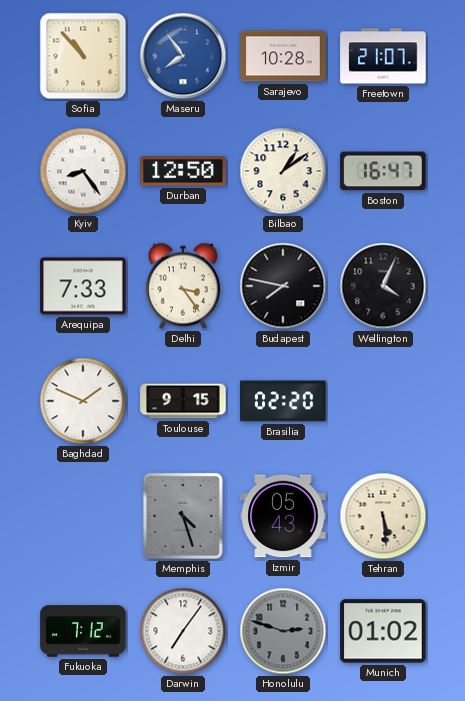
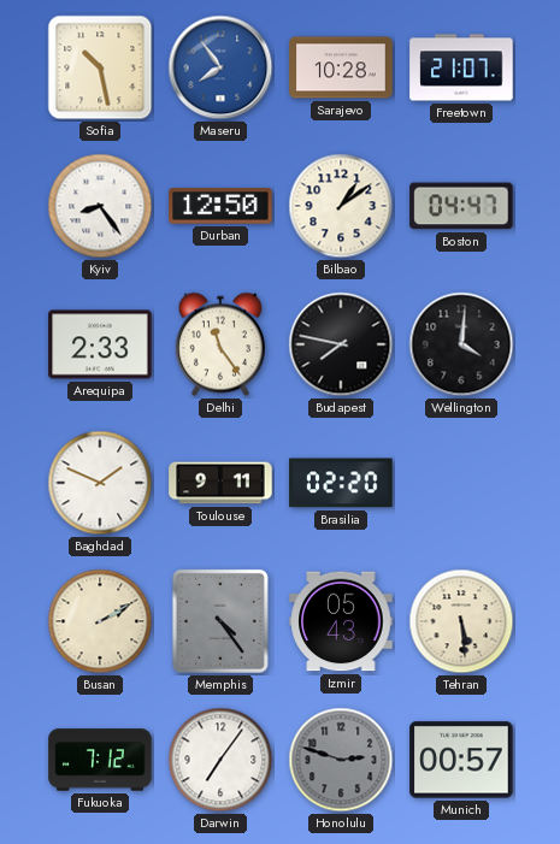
Sofia: 10:53 -> 10:28 (100, 67)
Boston: 16:47 -> 04:47 (461, 206)
Arequipa: 7:33 -> 2:33 (100, 344)
Delhi: 3:24 -> 11:24 (220, 344)
Wellington: 4:04 -> 4:01 (461, 344)
Toulouse: 9:15 -> 9:11 (220, 483)
Busan: none -> 2:10 (100, 621)
Memphis: 4:27 -> 4:24 (220, 621)
Munich: 01:02 -> 00:57 (461, 760)
